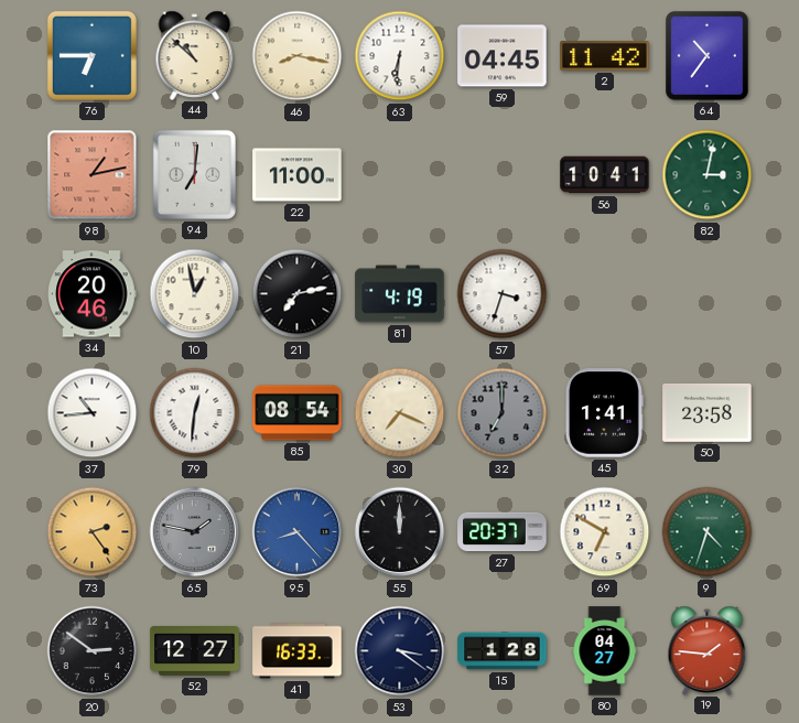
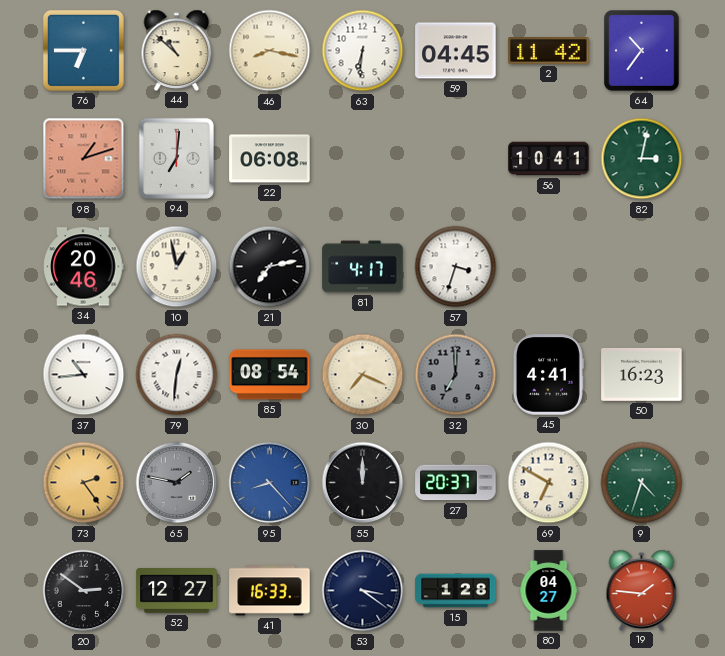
98: 1:13 -> 1:12 (84, 159)
22: 11:00 -> 06:08 (270, 159)
81: 4:19 -> 4:17 (363, 267)
45: 1:41 -> 4:41 (548, 375)
50: 23:58 -> 16:23 (642, 374)
